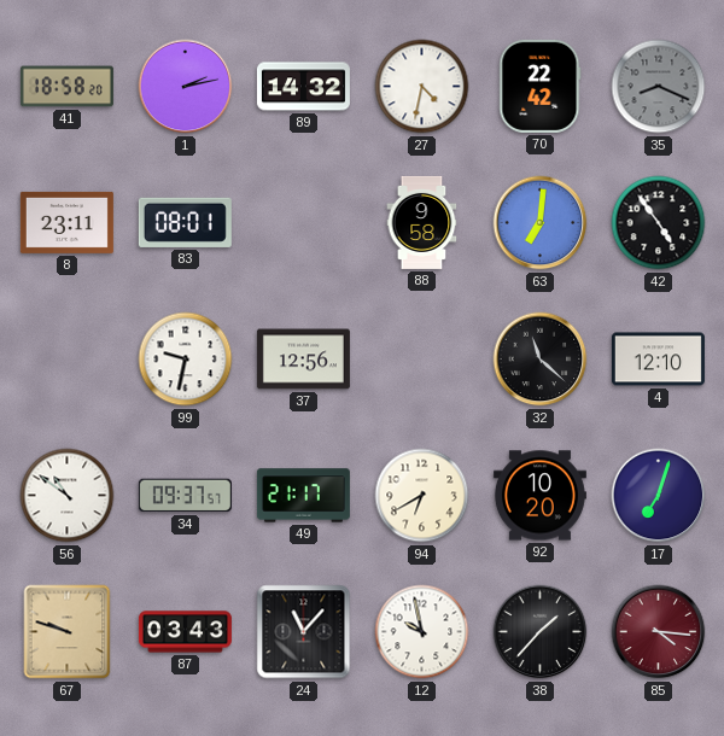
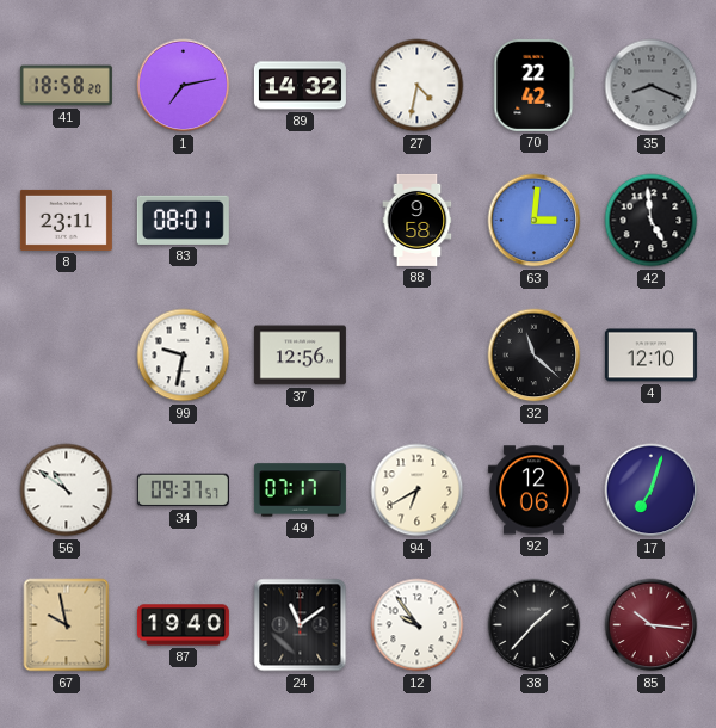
1: 2:13 -> 7:13 (184, 86)
63: 7:01 -> 3:01 (535, 221)
42: 4:54 -> 4:59 (652, 221)
49: 21:17 -> 07:17 (300, 491)
92: 10:20 -> 12:06 (533, 491)
67: 9:48 -> 9:58 (67, 625)
87: 03:43 -> 19:40 (183, 625)
24: 11:07 -> 11:09 (301, 625)
12: 9:58 -> 9:54 (418, 625)
85: 4:16 -> 10:16 (652, 625)
